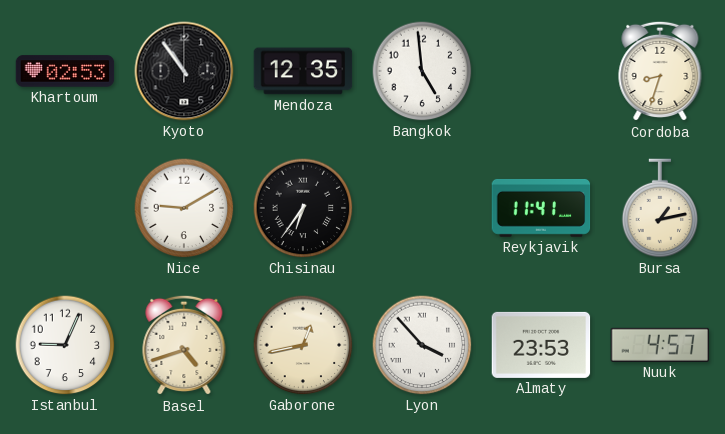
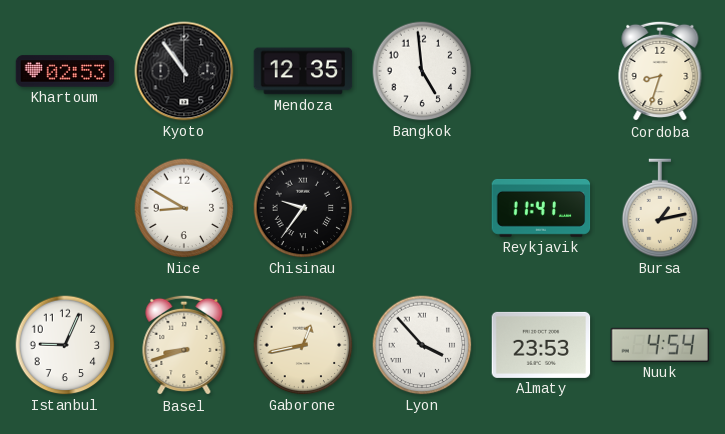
Nice: 9:10 -> 8:50 (184, 208)
Chisinau: 6:36 -> 9:36 (303, 208)
Basel: 4:42 -> 8:42 (184, 345)
Nuuk: 4:57 -> 4:54 (659, 345)
